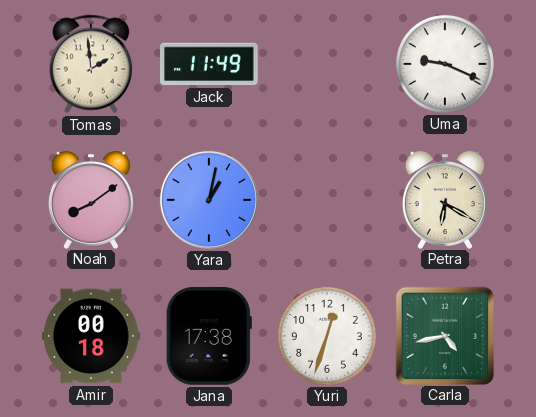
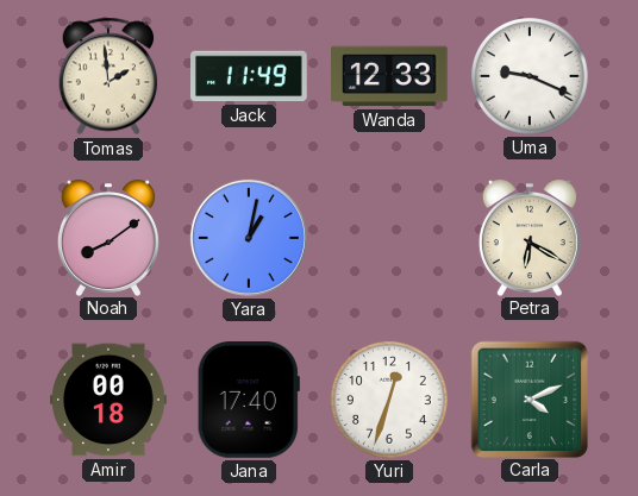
Wanda: none -> 12:33 (390, 76)
Jana: 17:38 -> 17:40 (249, 401)
Carla: 4:43 -> 4:11 (528, 398)
